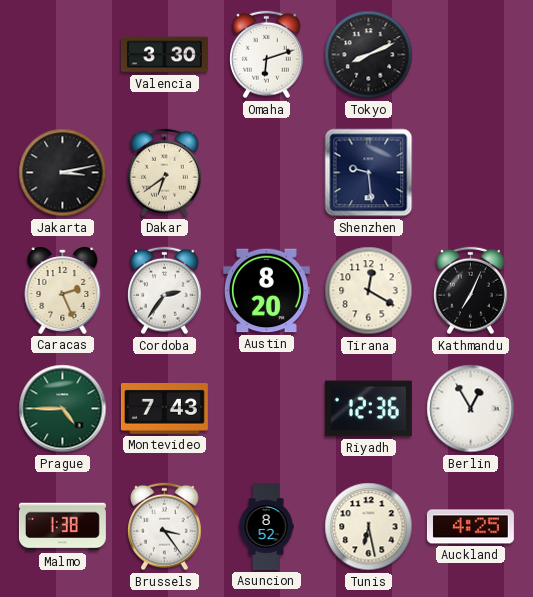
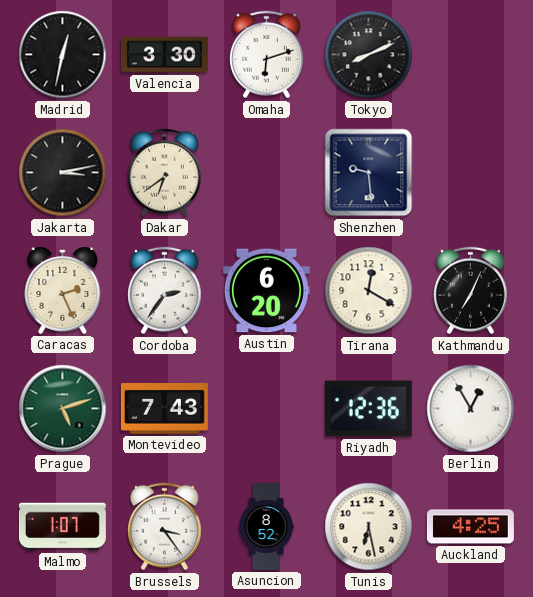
Madrid: none -> 12:32 (63, 55)
Austin: 8:20 -> 6:20 (266, 291)
Prague: 4:45 -> 5:12 (63, 409)
Malmo: 1:38 -> 1:07 (62, 527)
